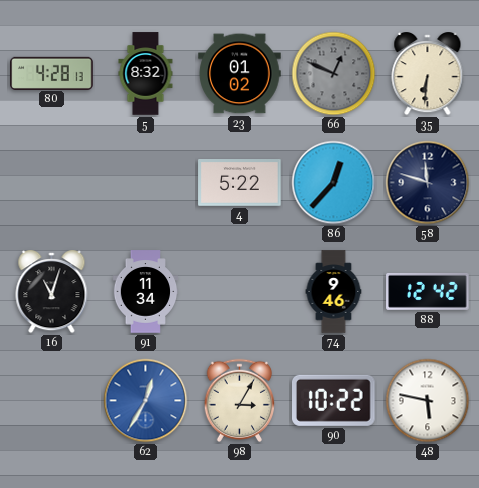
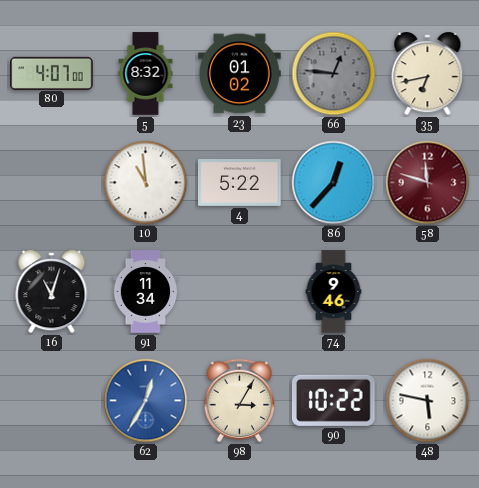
80: 4:28 -> 4:07 (52, 73)
66: 12:49 -> 12:46 (334, 74)
35: 6:31 -> 6:43 (428, 75)
10: none -> 10:59 (146, 183)
58 dial: navy -> burgundy (428, 183)
88: 12:42 -> none (428, 291)
